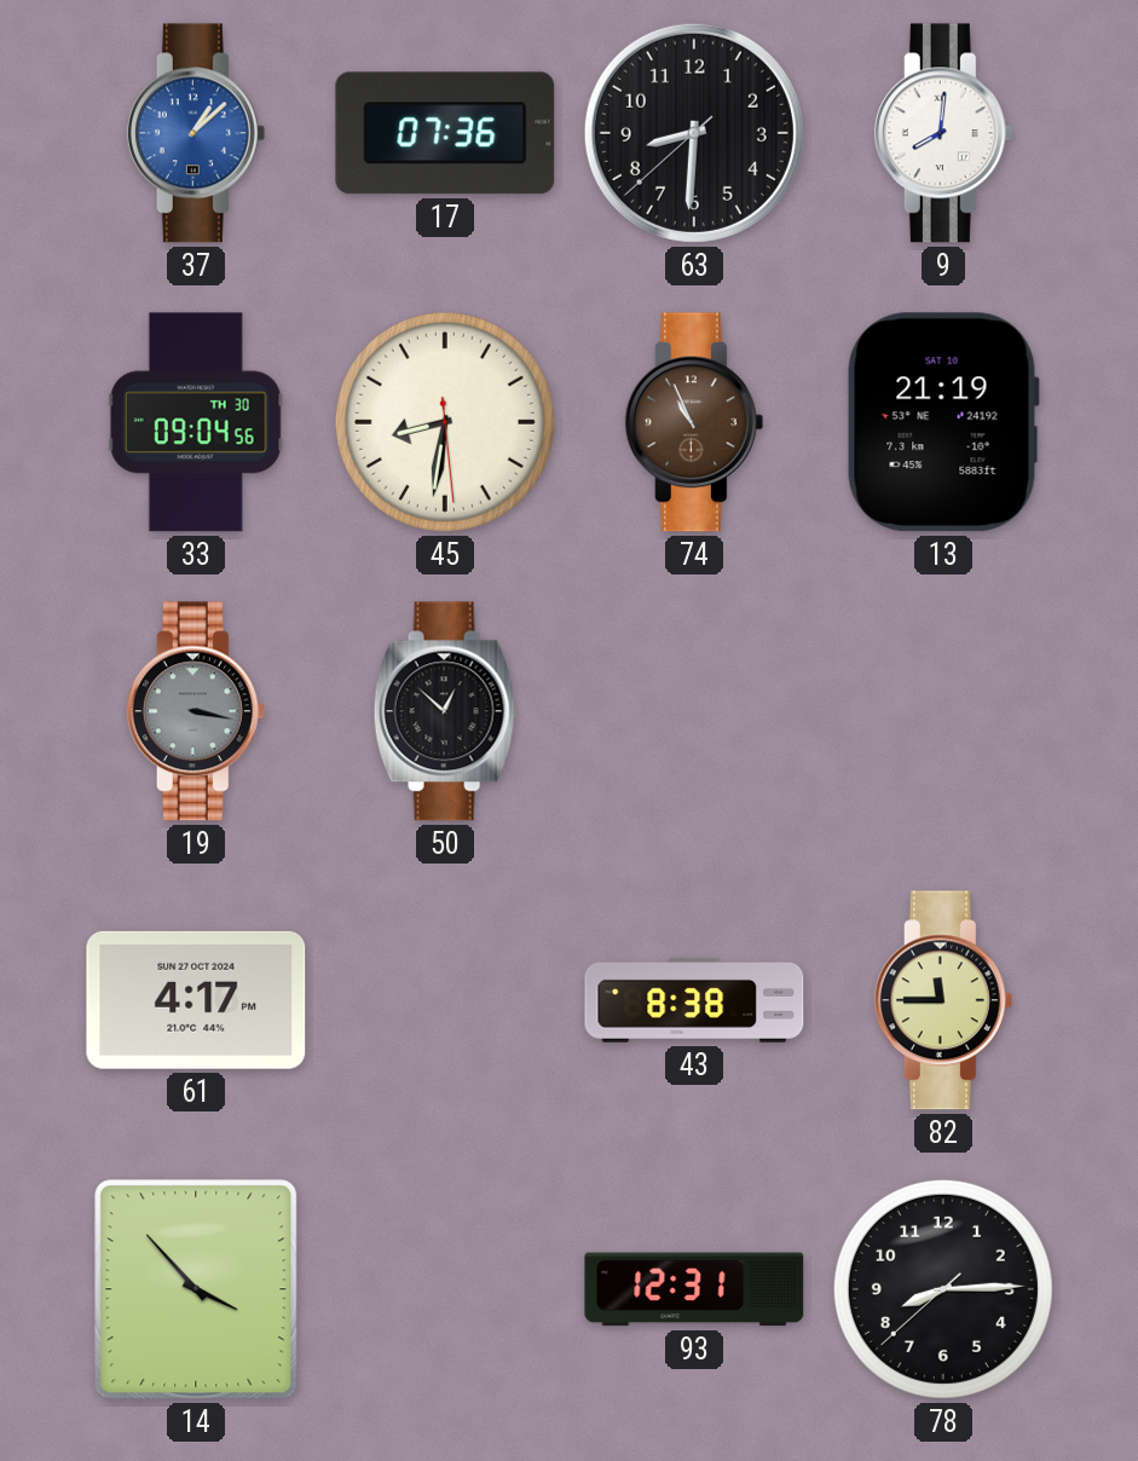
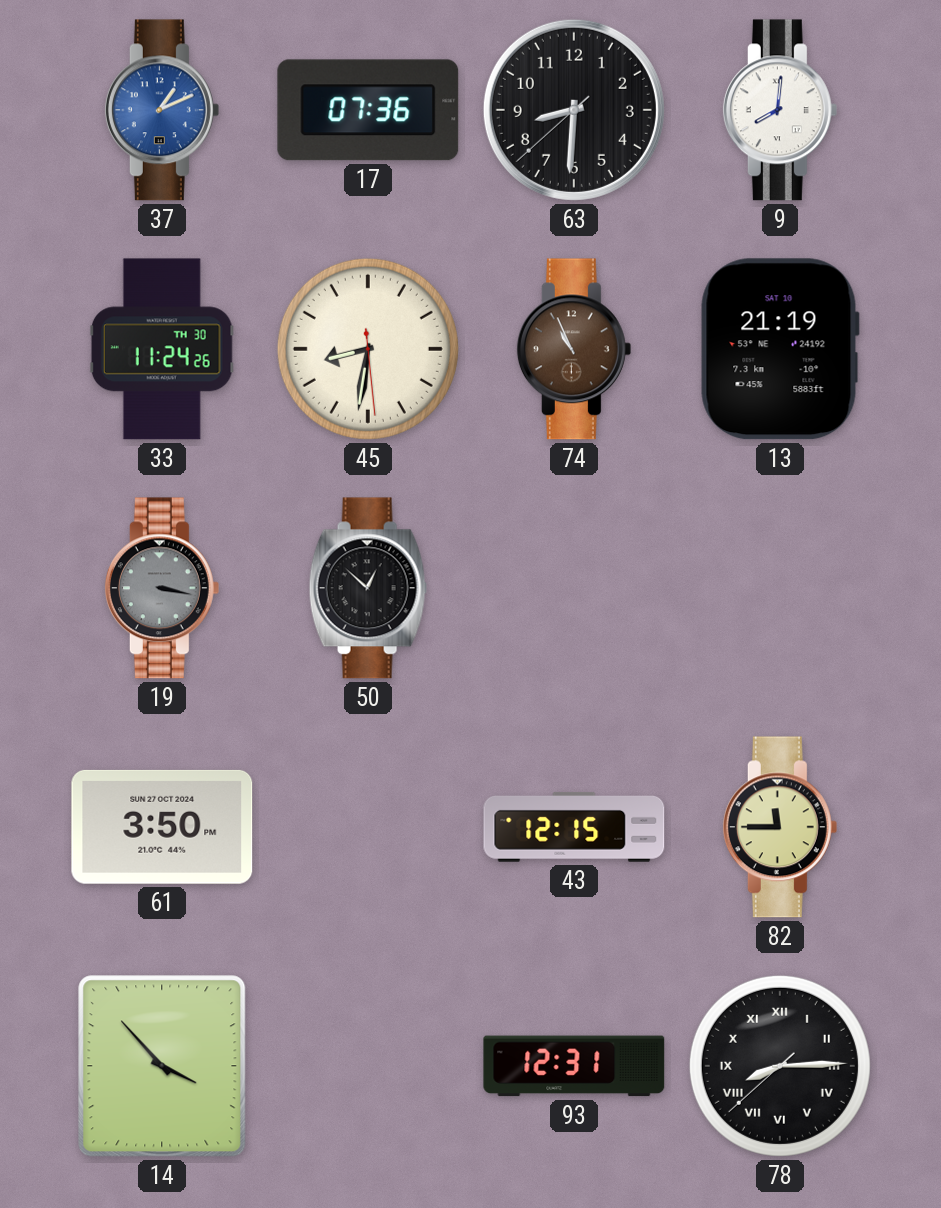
37: 1:08 -> 1:11 (162, 110)
33: 09:04 -> 11:24 (162, 349)
61: 4:17 -> 3:50 (162, 827)
43: 8:38 -> 12:15 (574, 827)
78 numerals: Arabic -> Roman (780, 1066)
